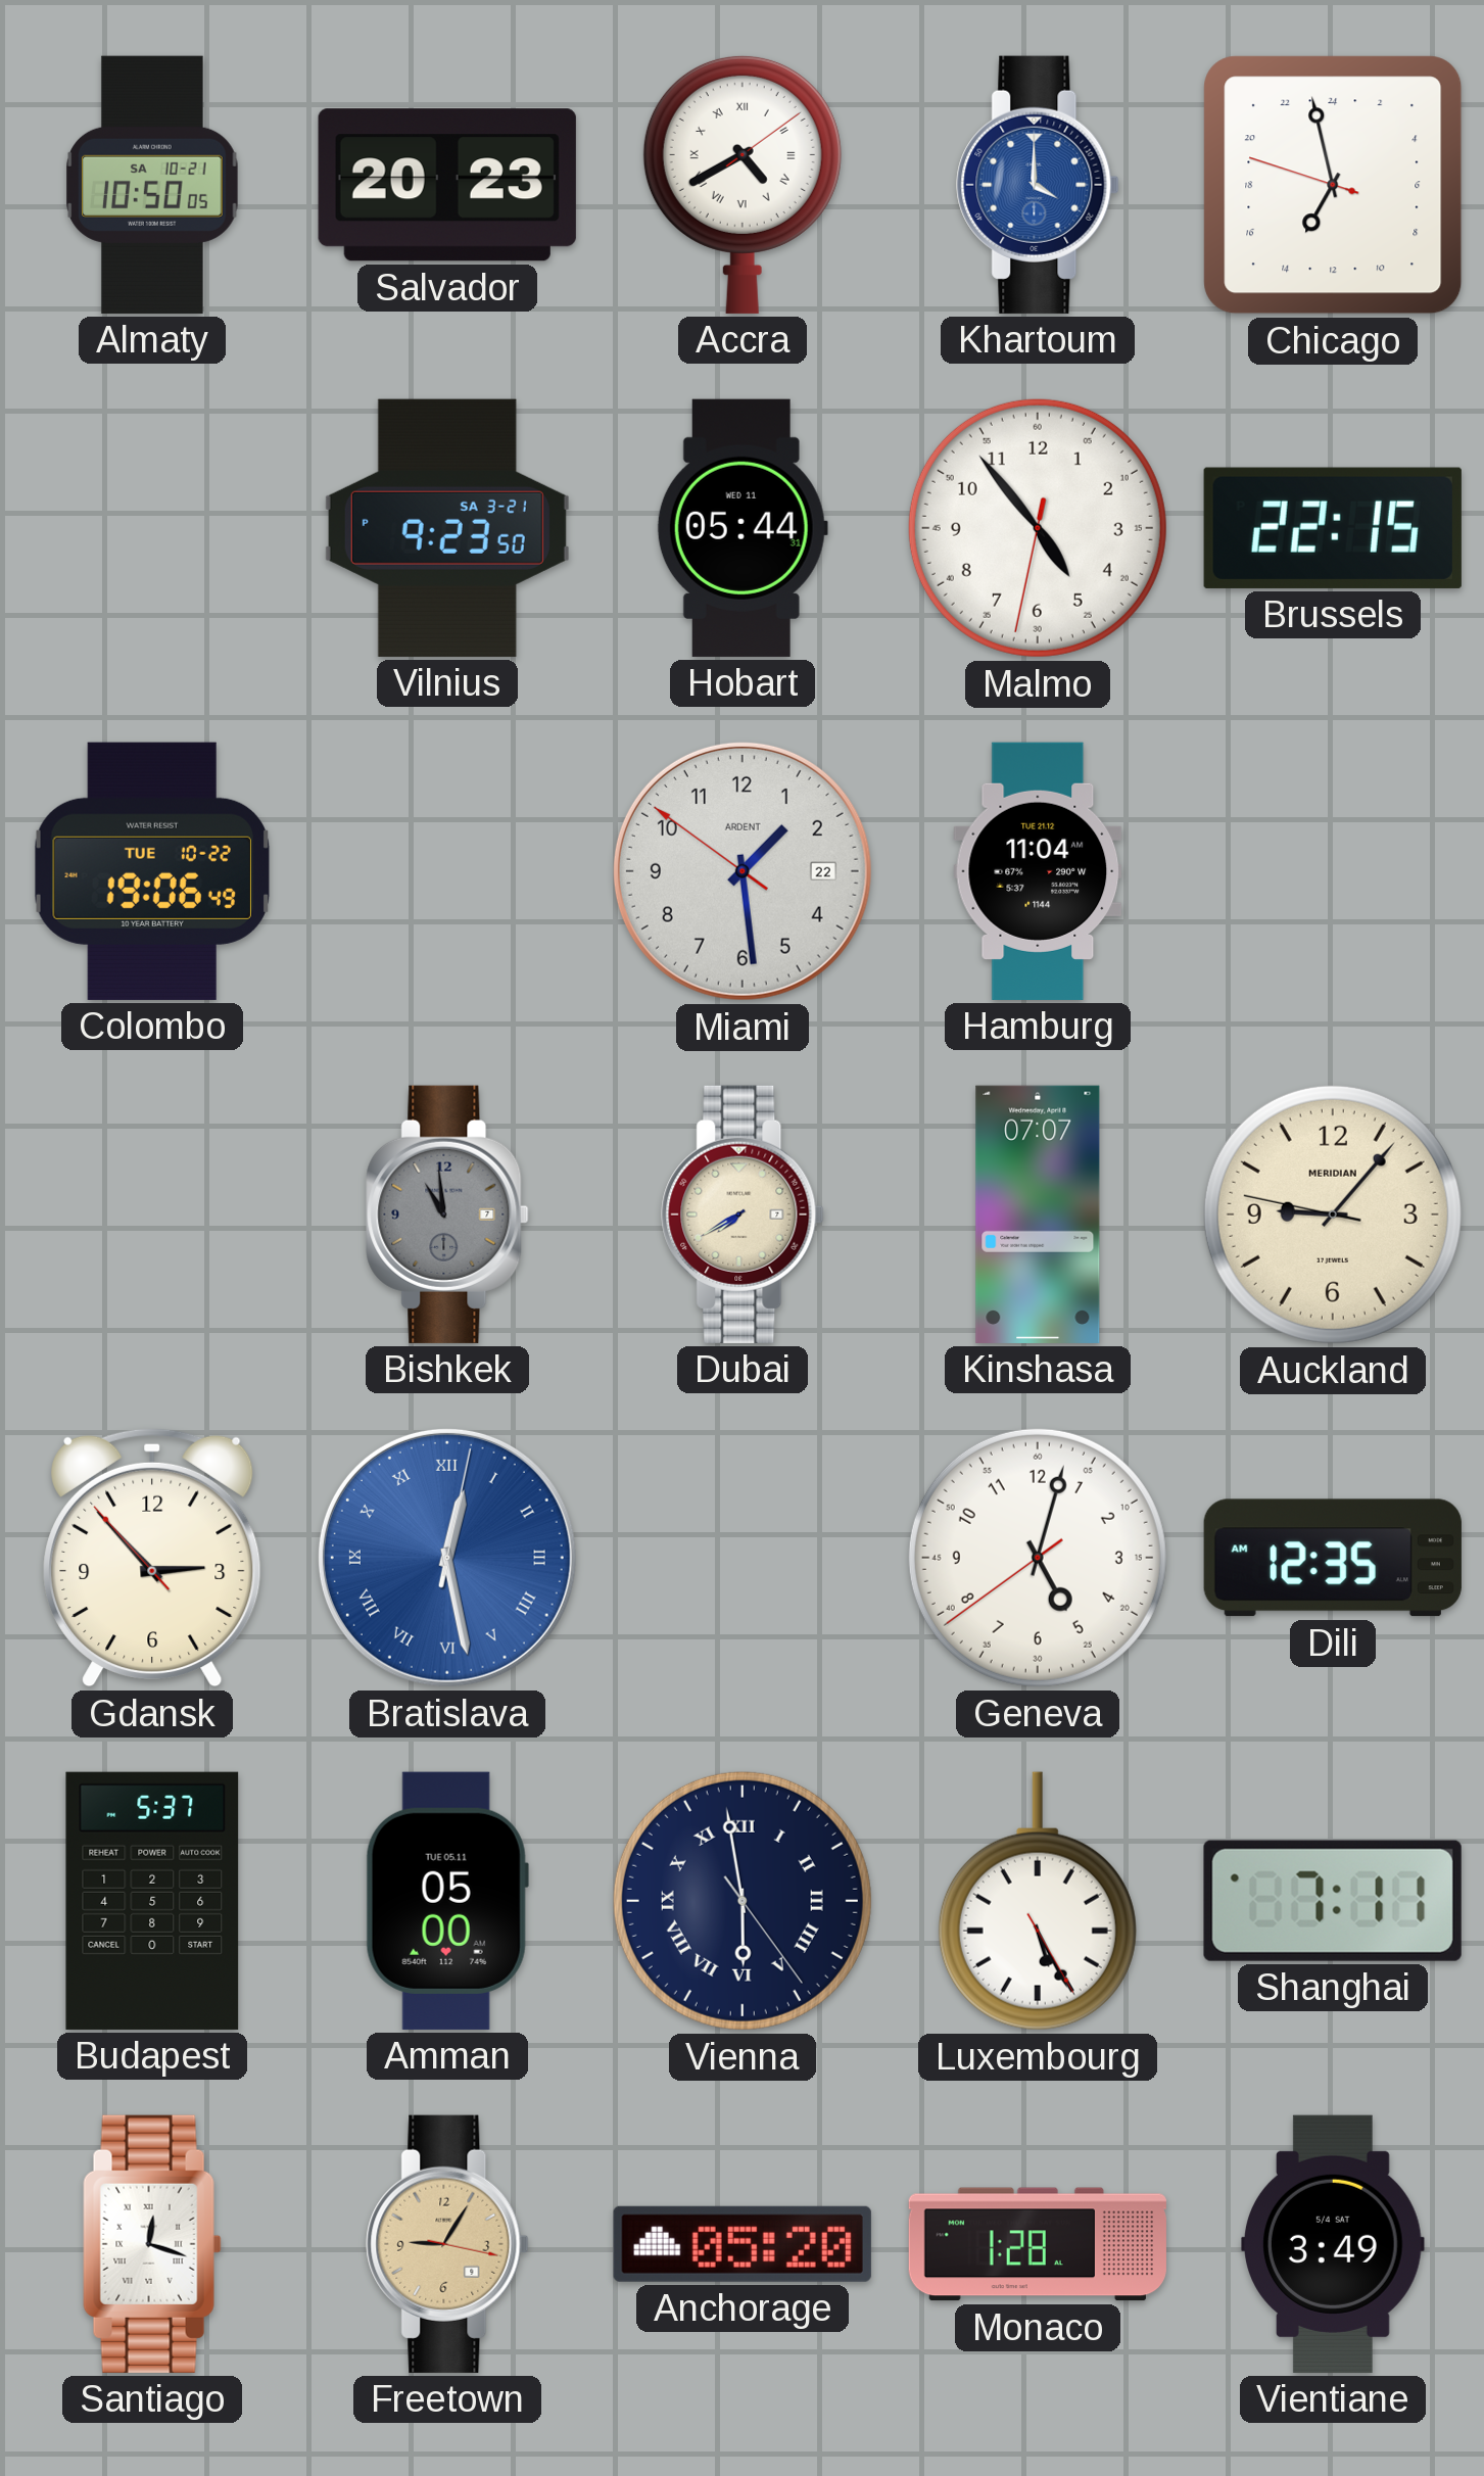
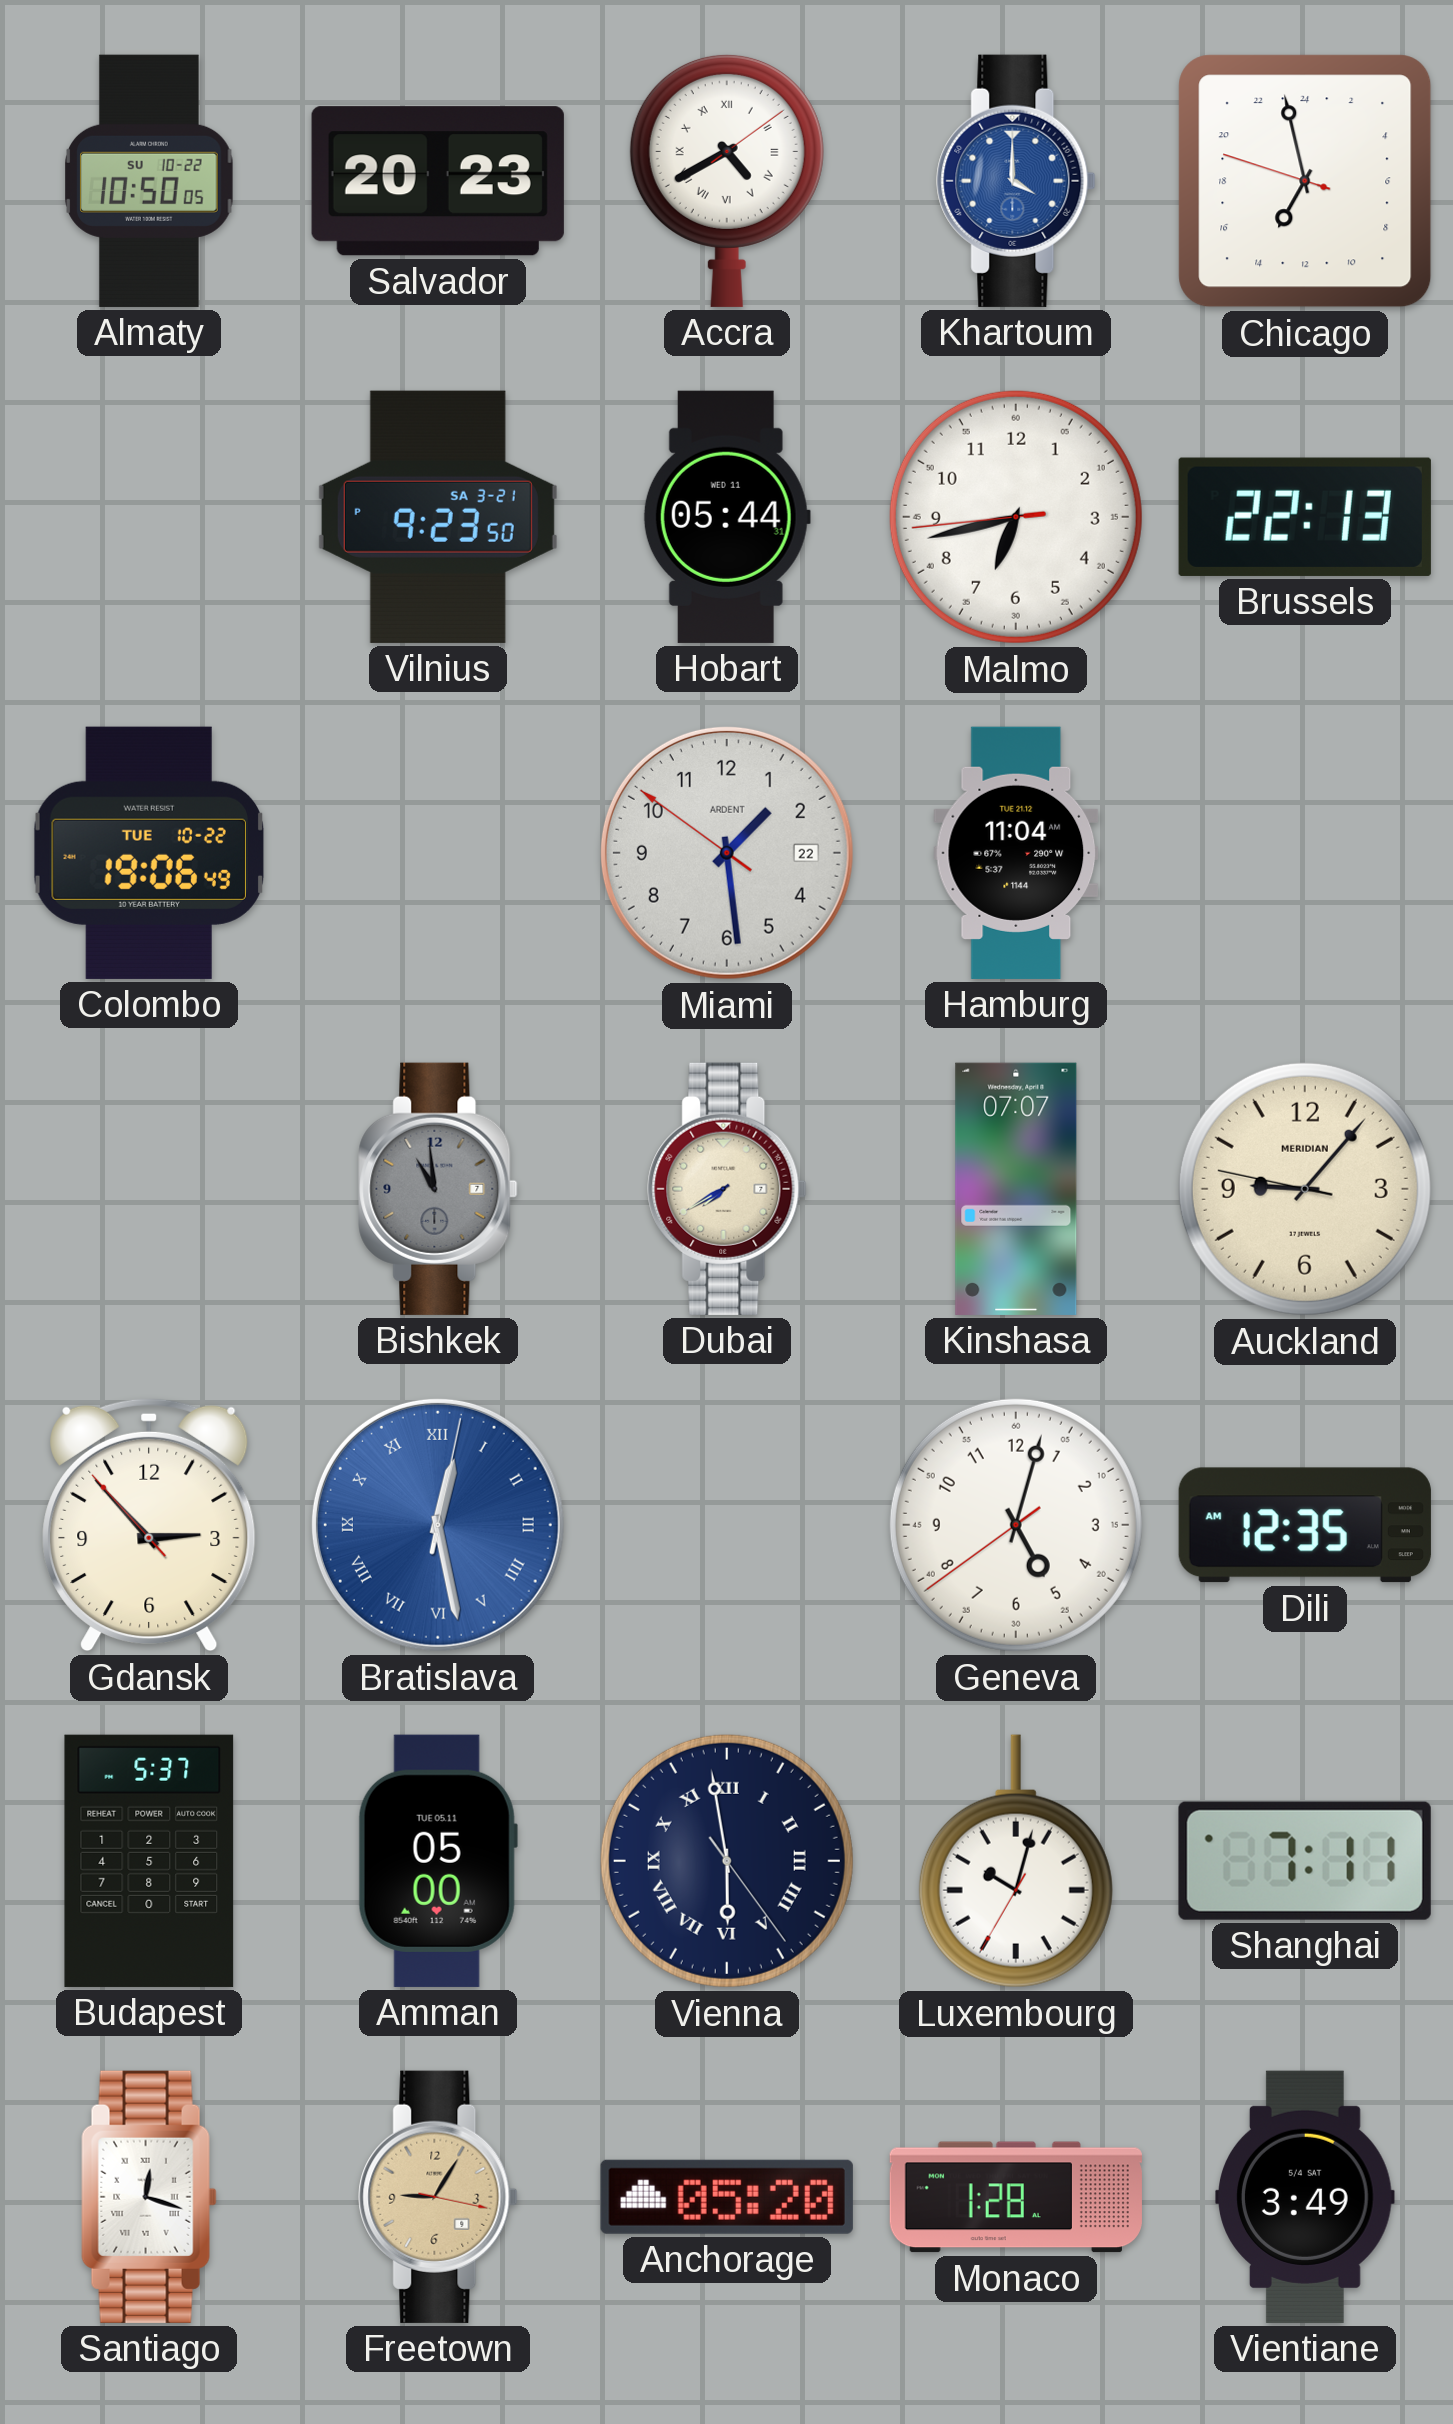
Almaty date: SA 10-21 -> SU 10-22 (149, 181)
Malmo: 4:53 -> 6:42 (1016, 517)
Brussels: 22:15 -> 22:13 (1305, 517)
Luxembourg: 5:25 -> 10:02 (1016, 1861)
